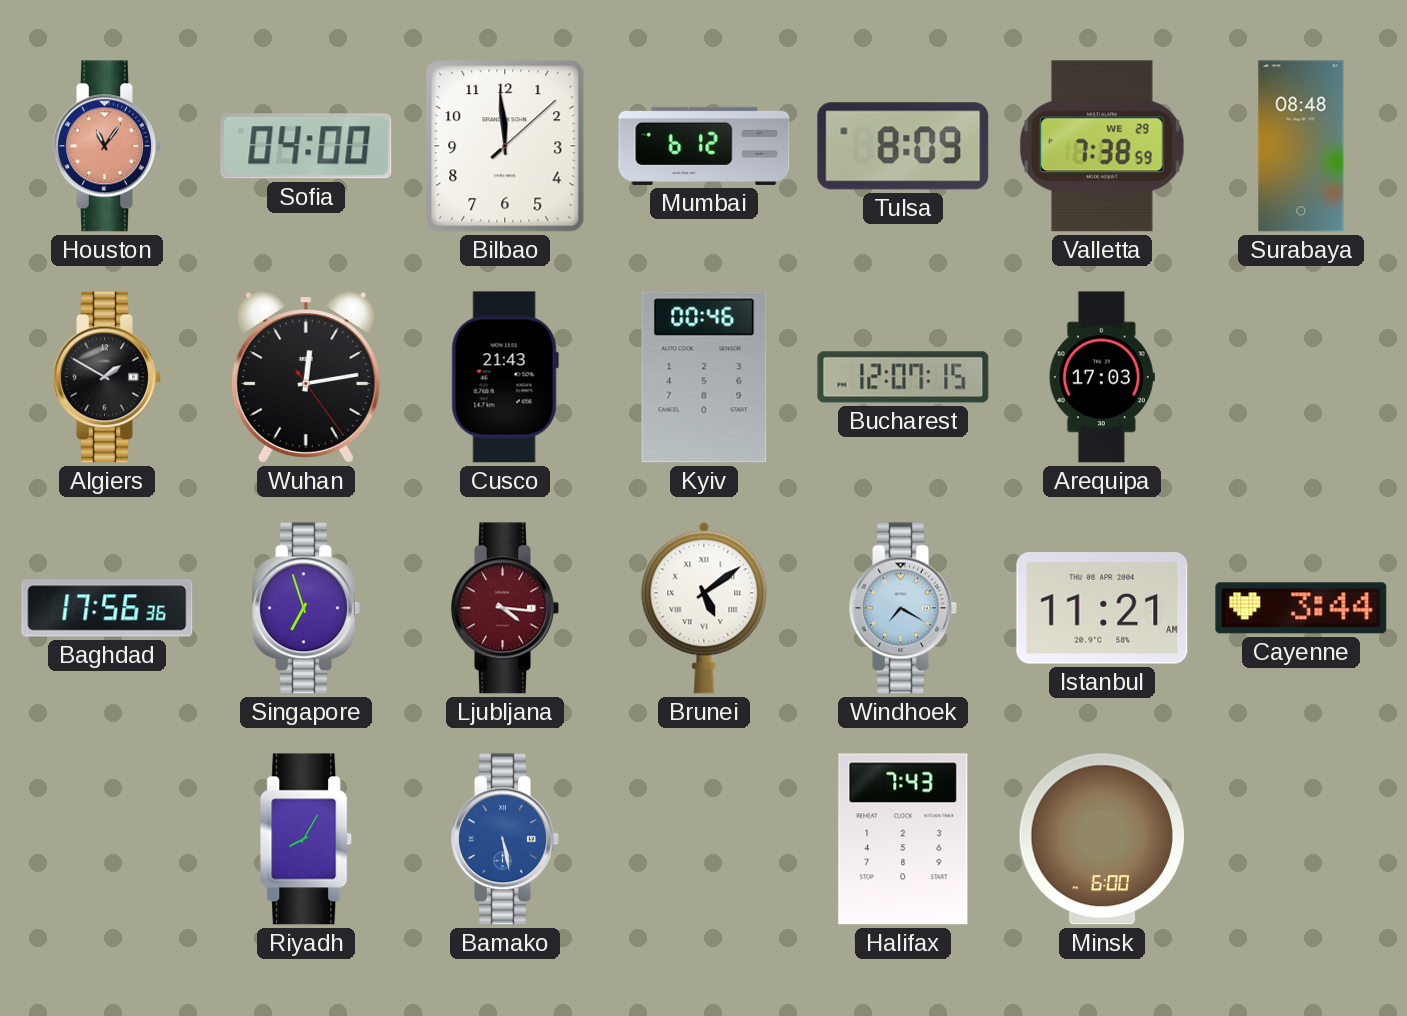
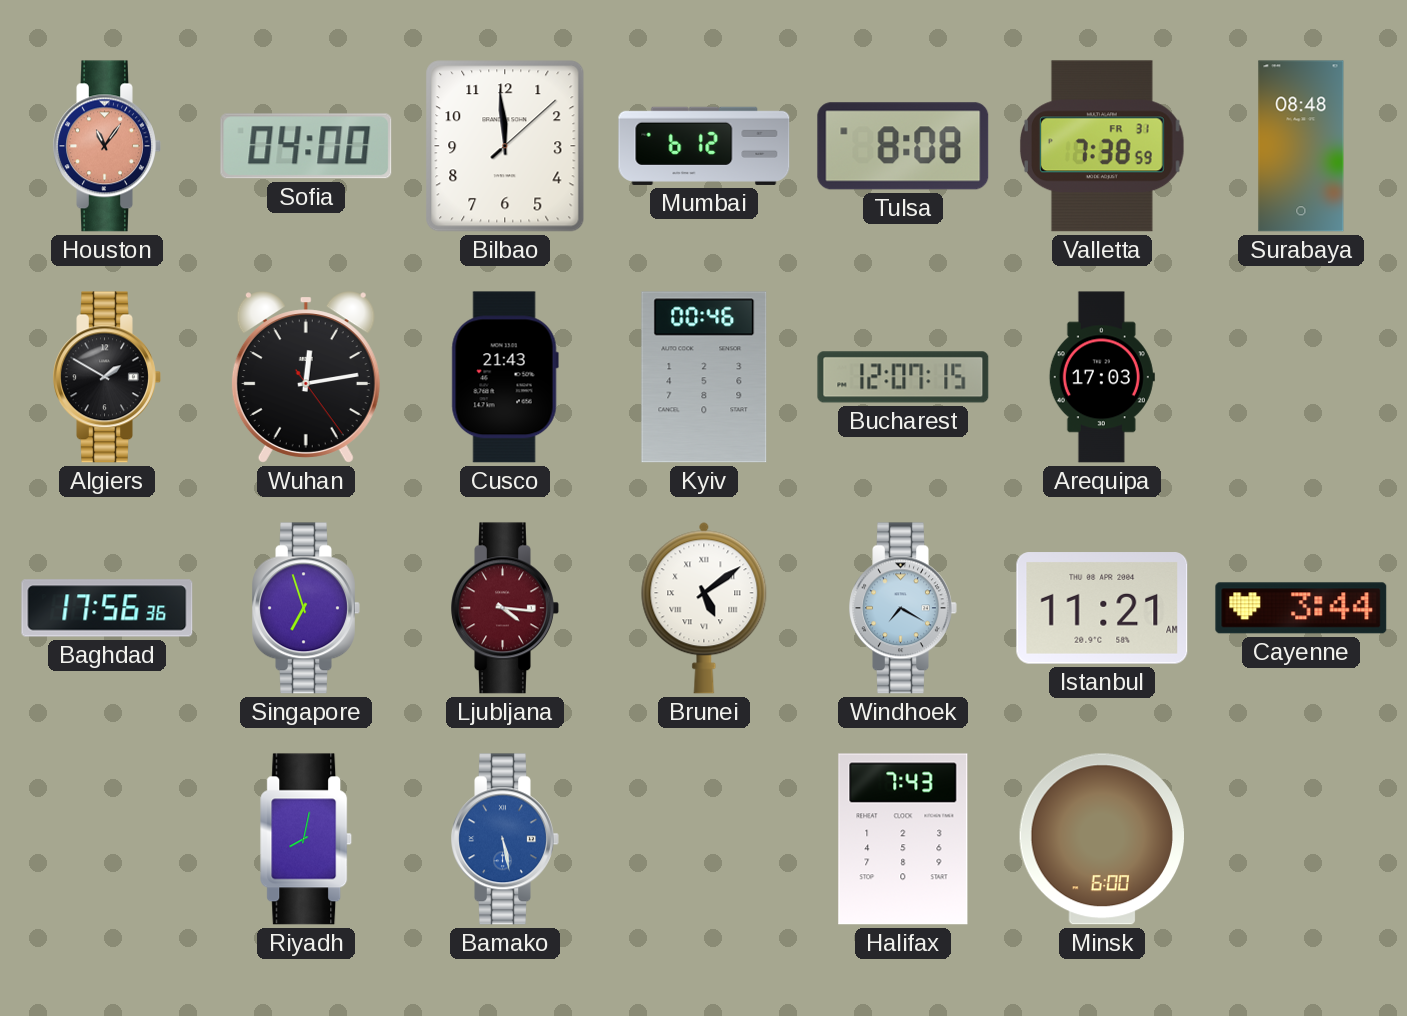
Tulsa: 8:09 -> 8:08 (903, 146)
Valletta date: WE 29 -> FR 31 (1102, 146)
Riyadh: 8:05 -> 8:02 (307, 839)
